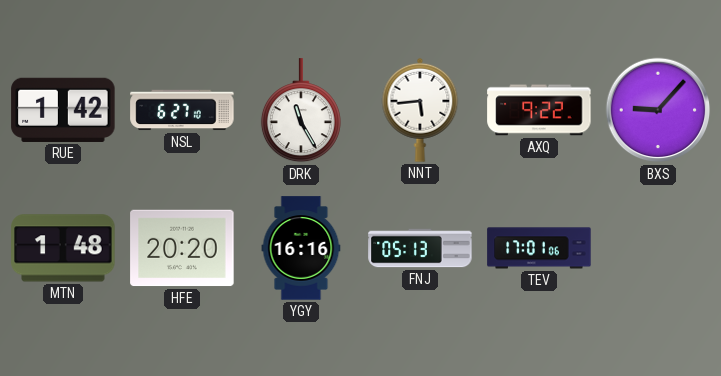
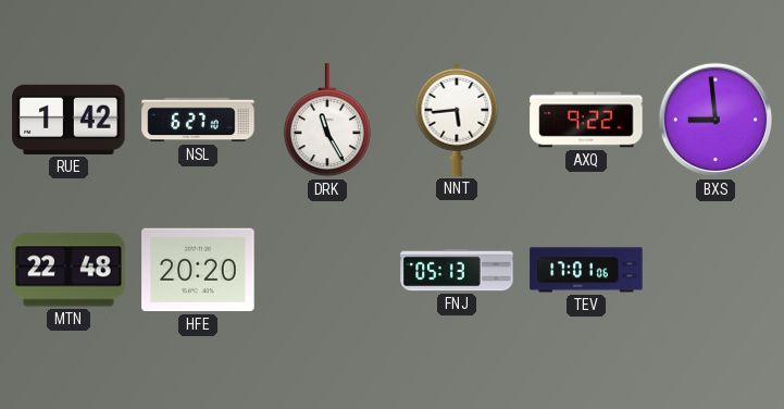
BXS: 9:07 -> 8:59 (715, 120)
MTN: 1:48 -> 22:48 (69, 270)
YGY: 16:16 -> none (301, 248)
